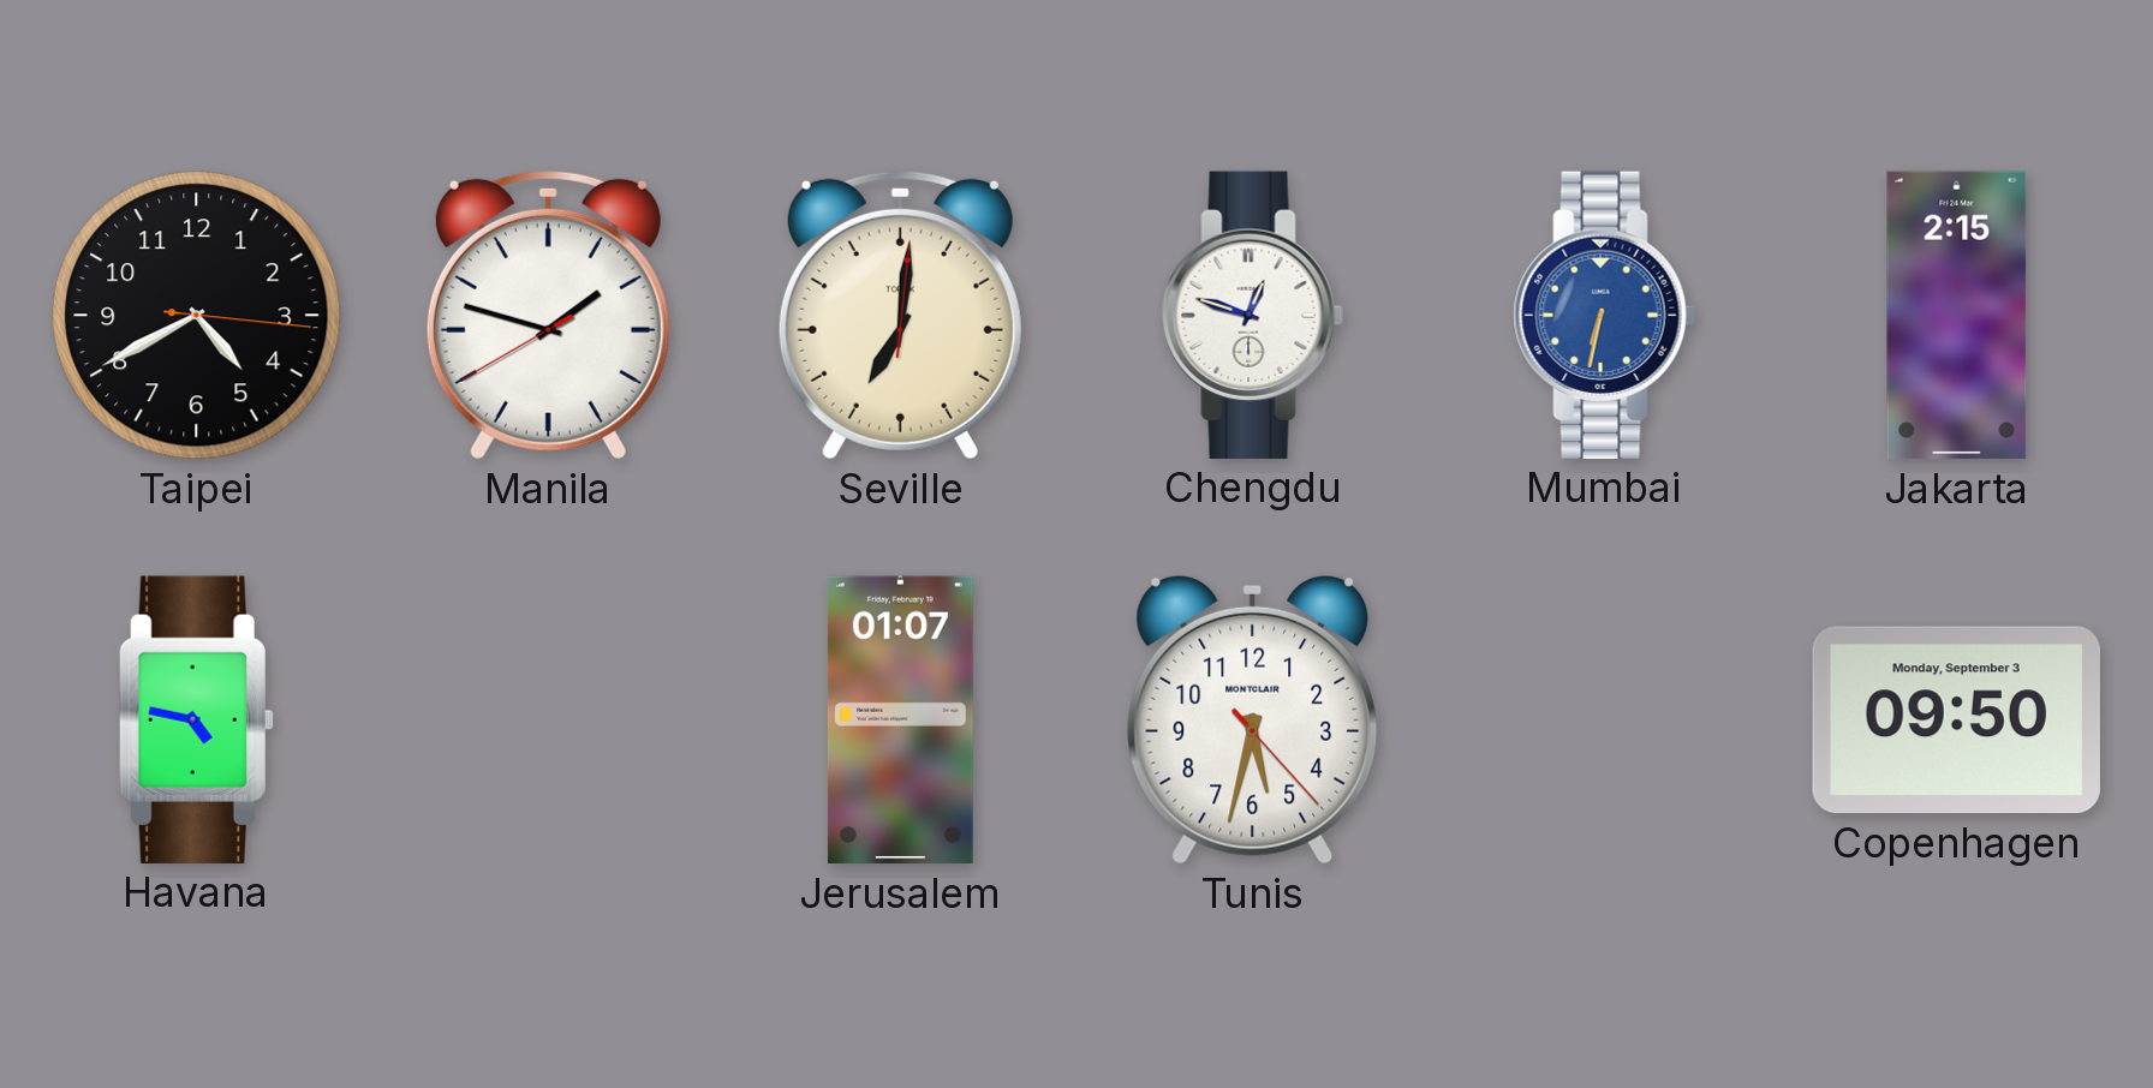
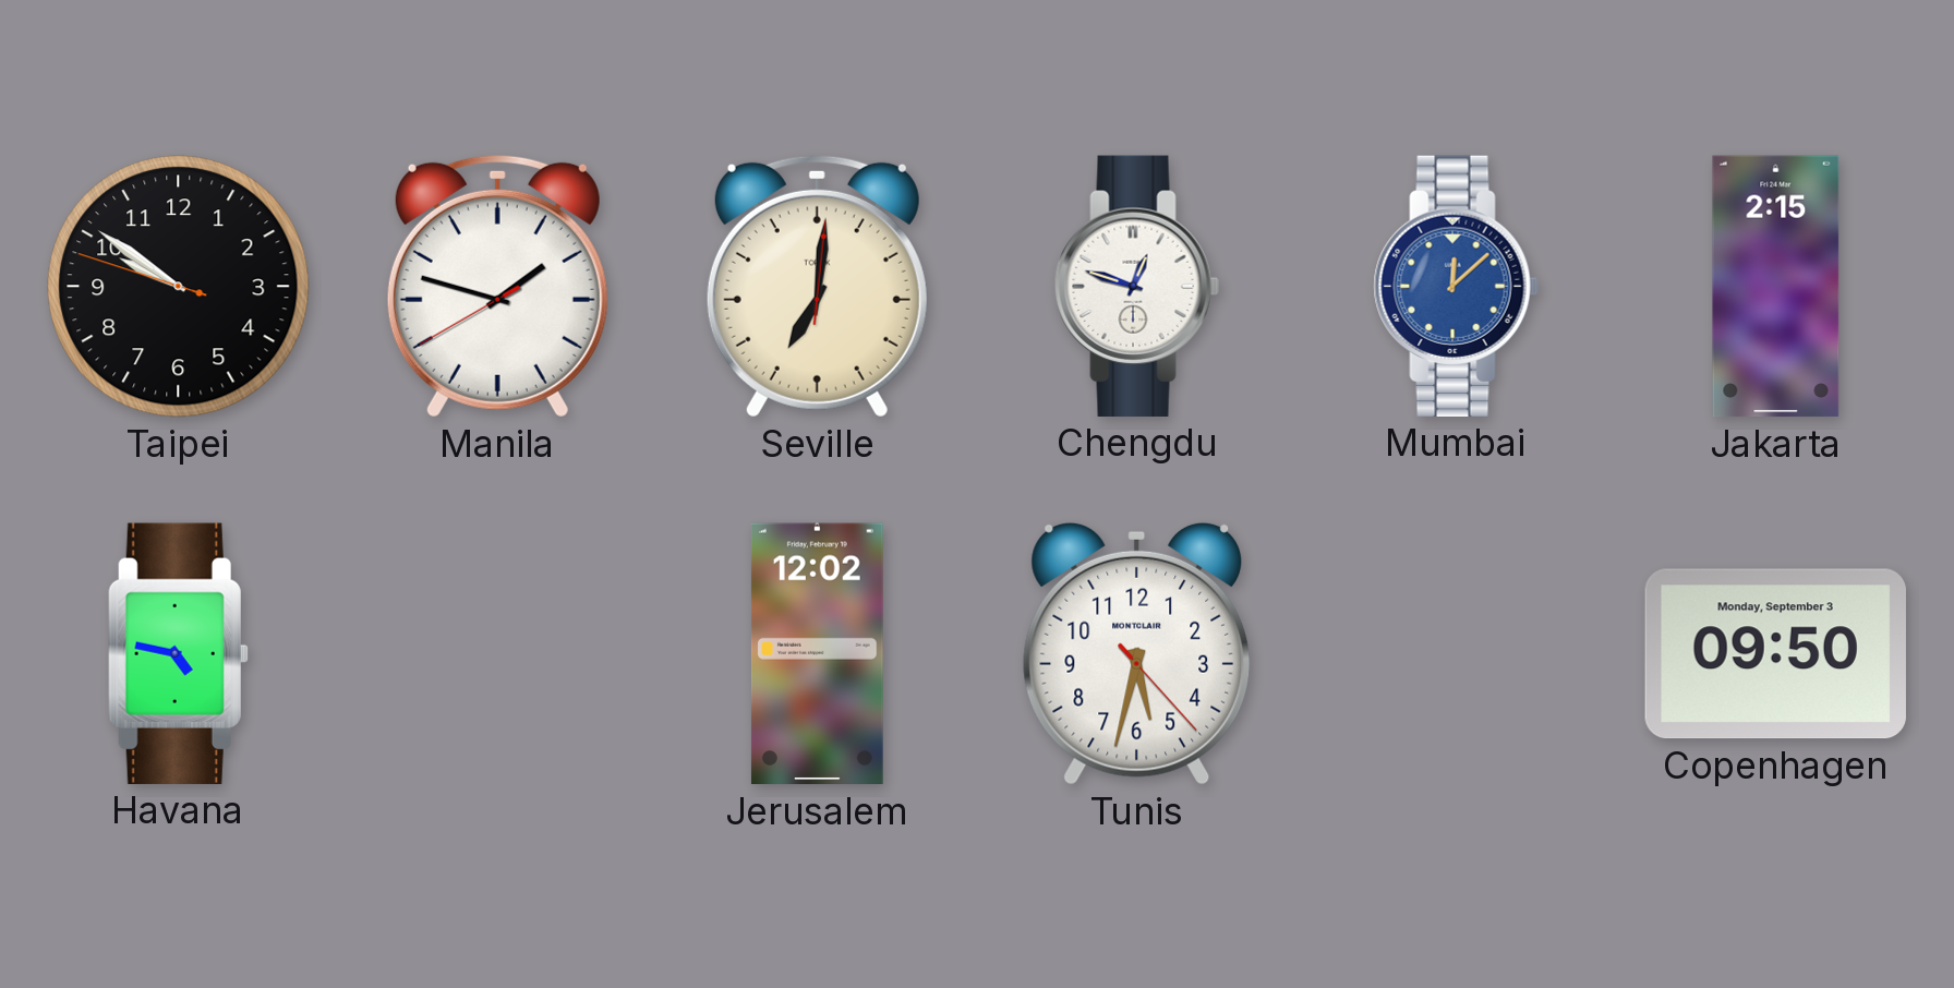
Taipei: 4:40 -> 9:50 (179, 287)
Mumbai: 6:32 -> 12:08 (1456, 286)
Jerusalem: 01:07 -> 12:02 (817, 654)
